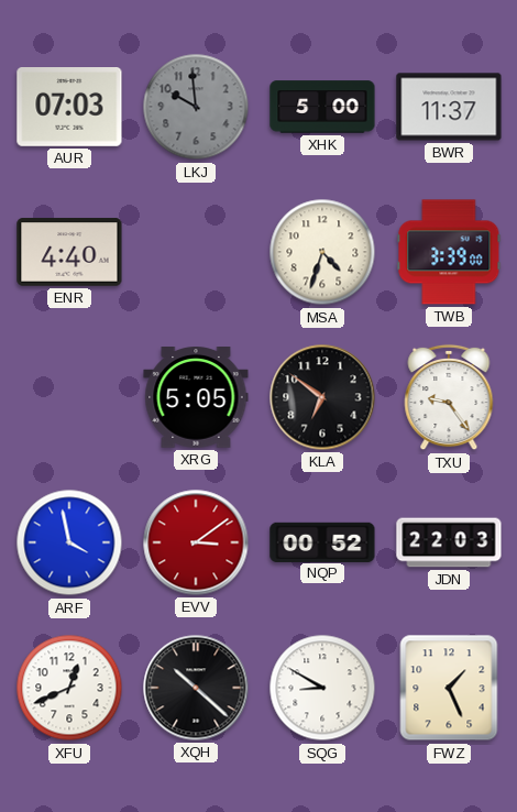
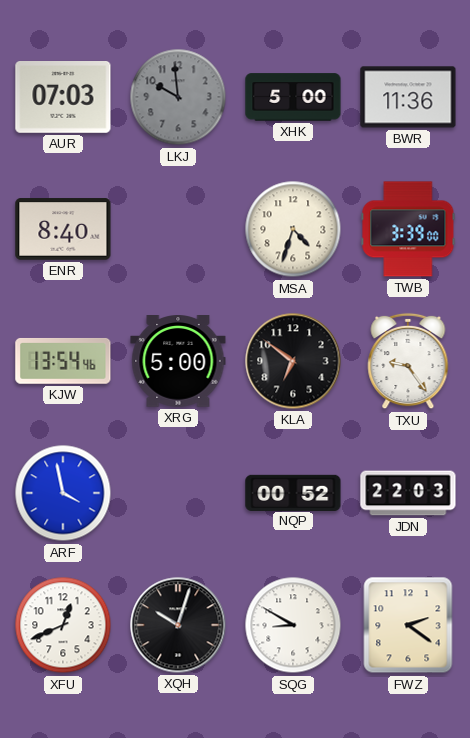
BWR: 11:37 -> 11:36 (408, 97)
ENR: 4:40 -> 8:40 (63, 229)
KJW: none -> 13:54 (63, 361)
XRG: 5:05 -> 5:00 (178, 362)
EVV: 3:09 -> none (196, 542)
XQH: 10:22 -> 10:03 (178, 625)
FWZ: 1:26 -> 2:21 (408, 625)
